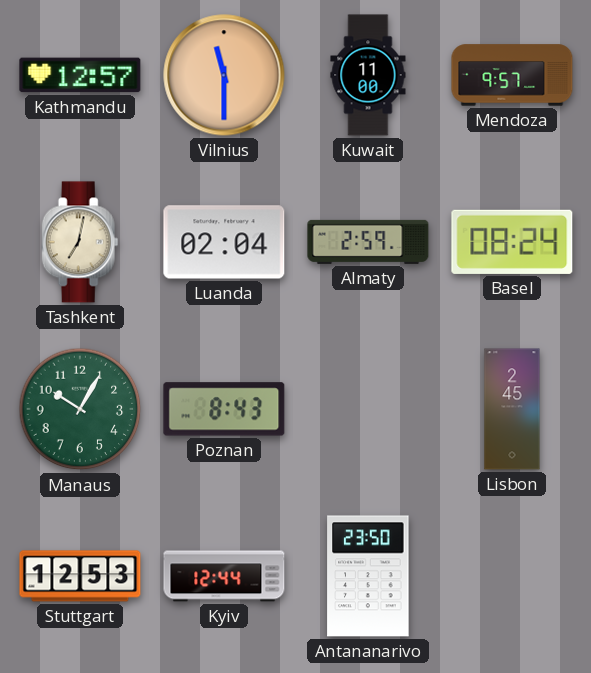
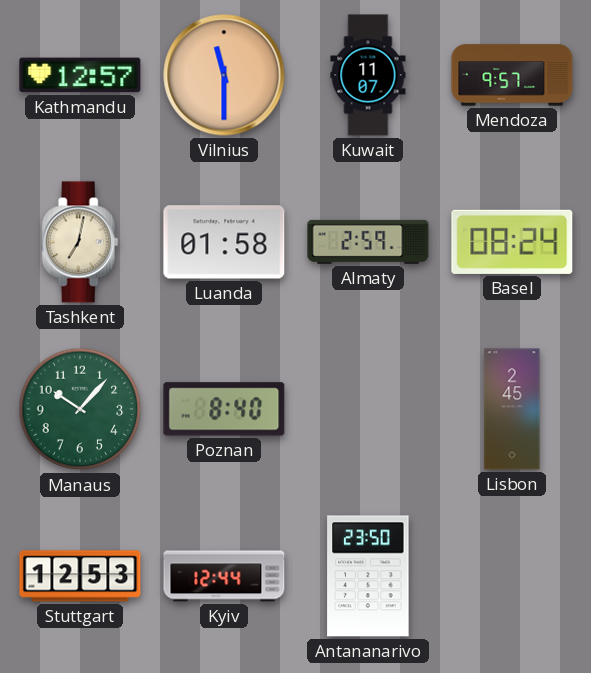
Kuwait: 11:00 -> 11:07 (368, 75)
Luanda: 02:04 -> 01:58 (224, 242)
Manaus: 10:05 -> 10:07 (80, 409)
Poznan: 8:43 -> 8:40 (224, 409)
